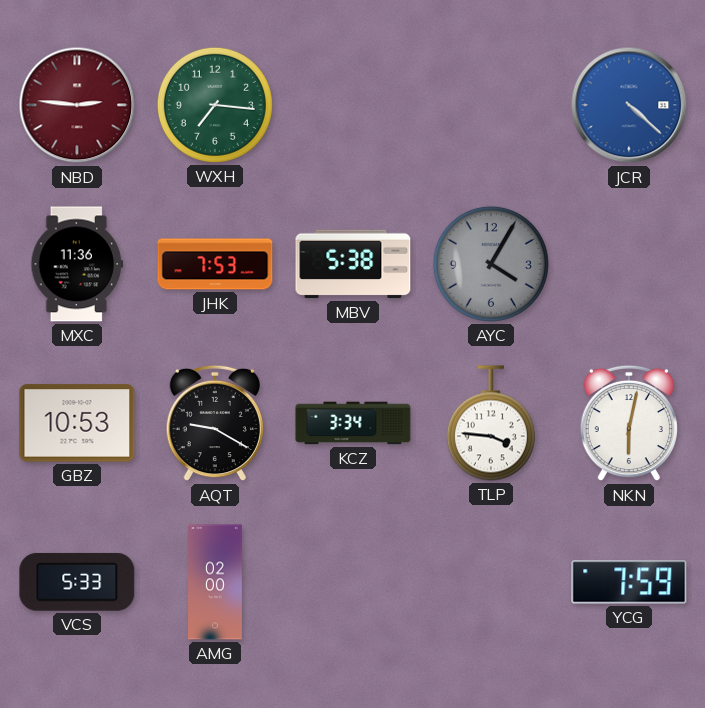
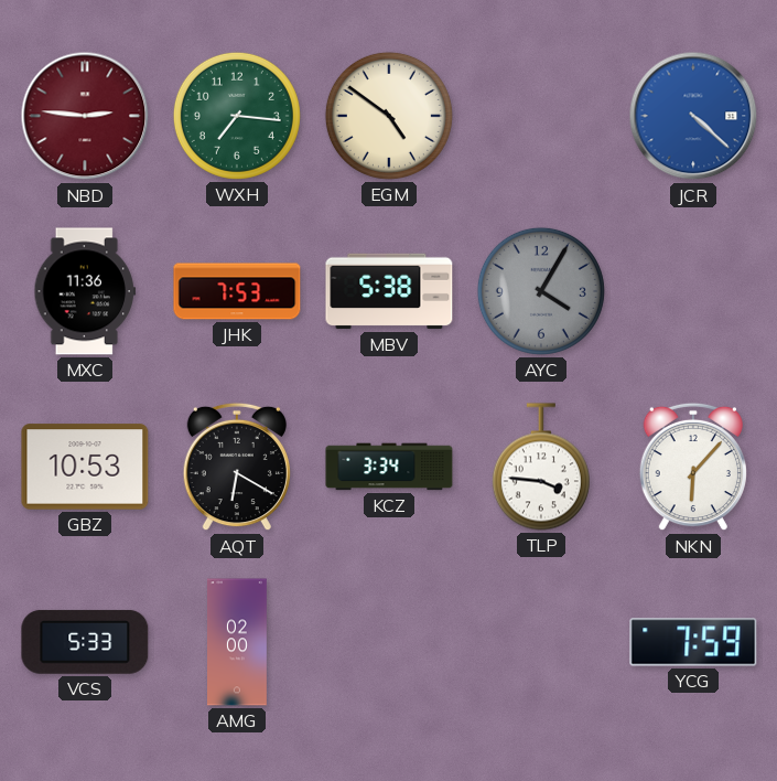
EGM: none -> 4:51 (389, 116)
AQT: 9:20 -> 6:20 (237, 467)
NKN: 6:02 -> 6:07 (693, 467)
